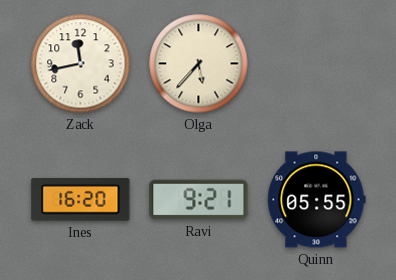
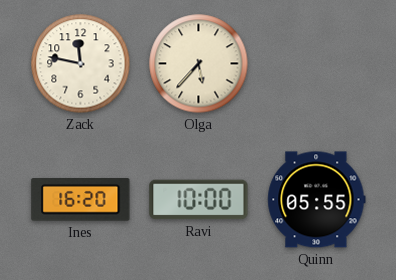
Zack: 11:43 -> 11:47 (81, 64)
Ravi: 9:21 -> 10:00 (199, 200)
